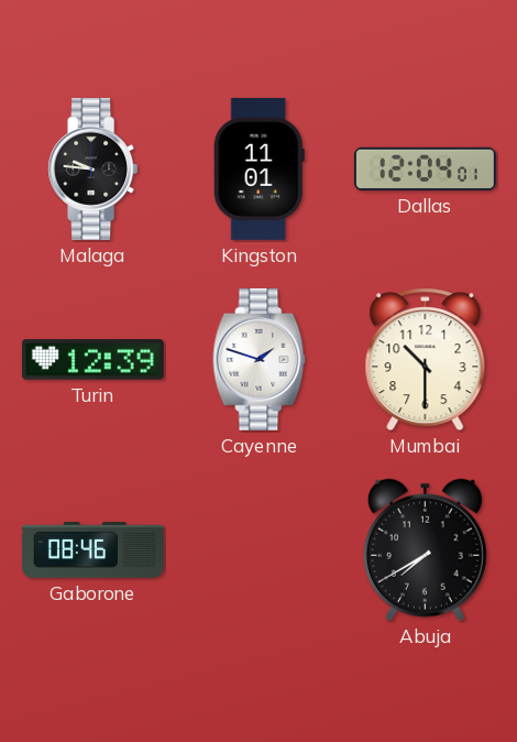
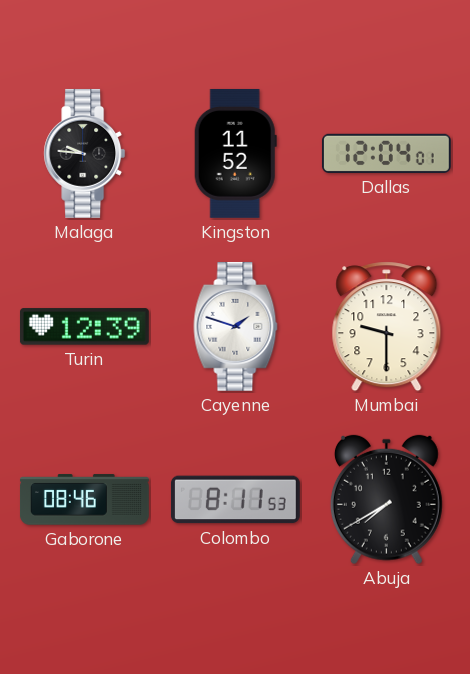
Kingston: 11:01 -> 11:52 (235, 153)
Mumbai: 10:30 -> 9:30 (387, 327)
Colombo: none -> 8:11 (235, 500)
